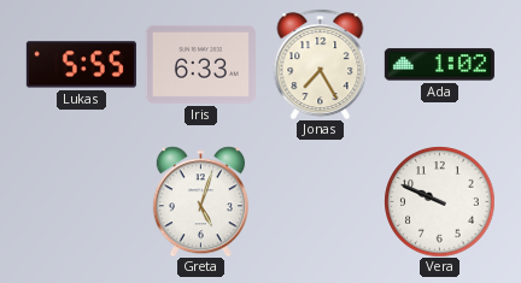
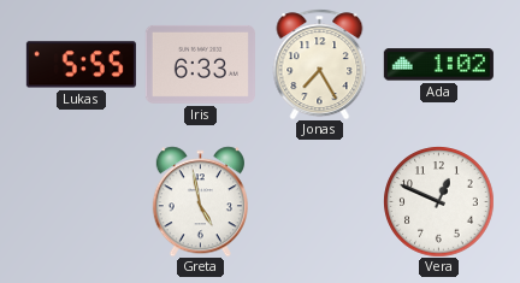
Greta: 5:03 -> 4:58 (200, 201)
Vera: 9:49 -> 12:49 (438, 201)
